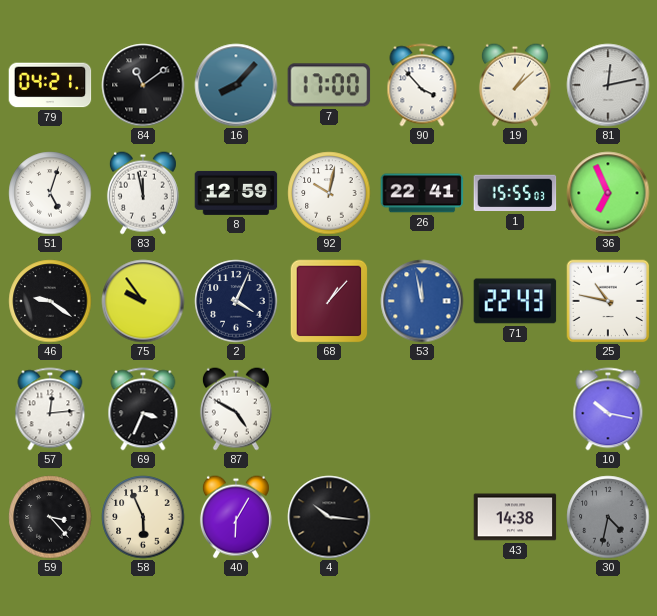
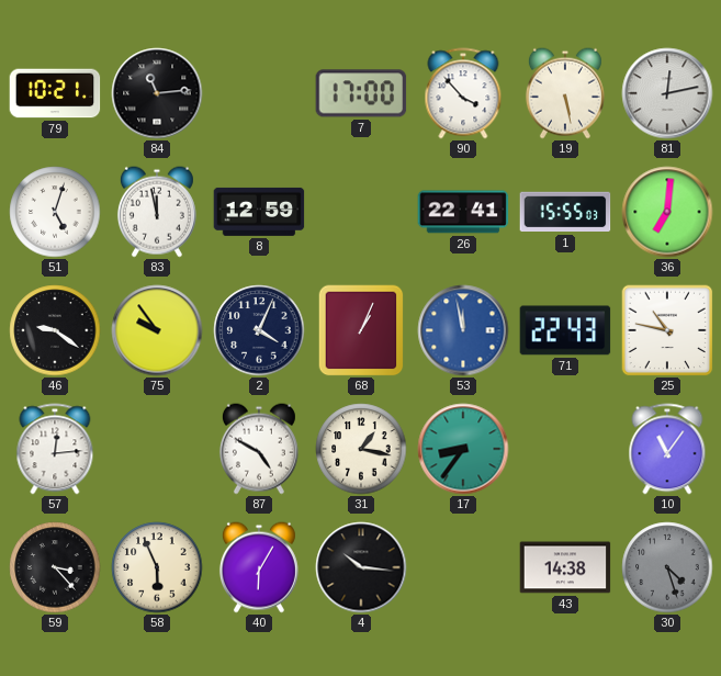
79: 04:21 -> 10:21 (55, 93)
84: 11:09 -> 11:14 (157, 93)
16: 8:07 -> none (236, 85)
19: 1:08 -> 5:28 (565, 93)
92: 10:02 -> none (329, 193)
36: 6:56 -> 7:01 (667, 212)
68: 1:07 -> 1:04 (361, 330)
69: 3:34 -> none (143, 409)
31: none -> 1:17 (361, 449)
17: none -> 8:36 (463, 449)
10: 10:17 -> 11:06 (667, 449)
30: 4:32 -> 4:27 (667, 567)
